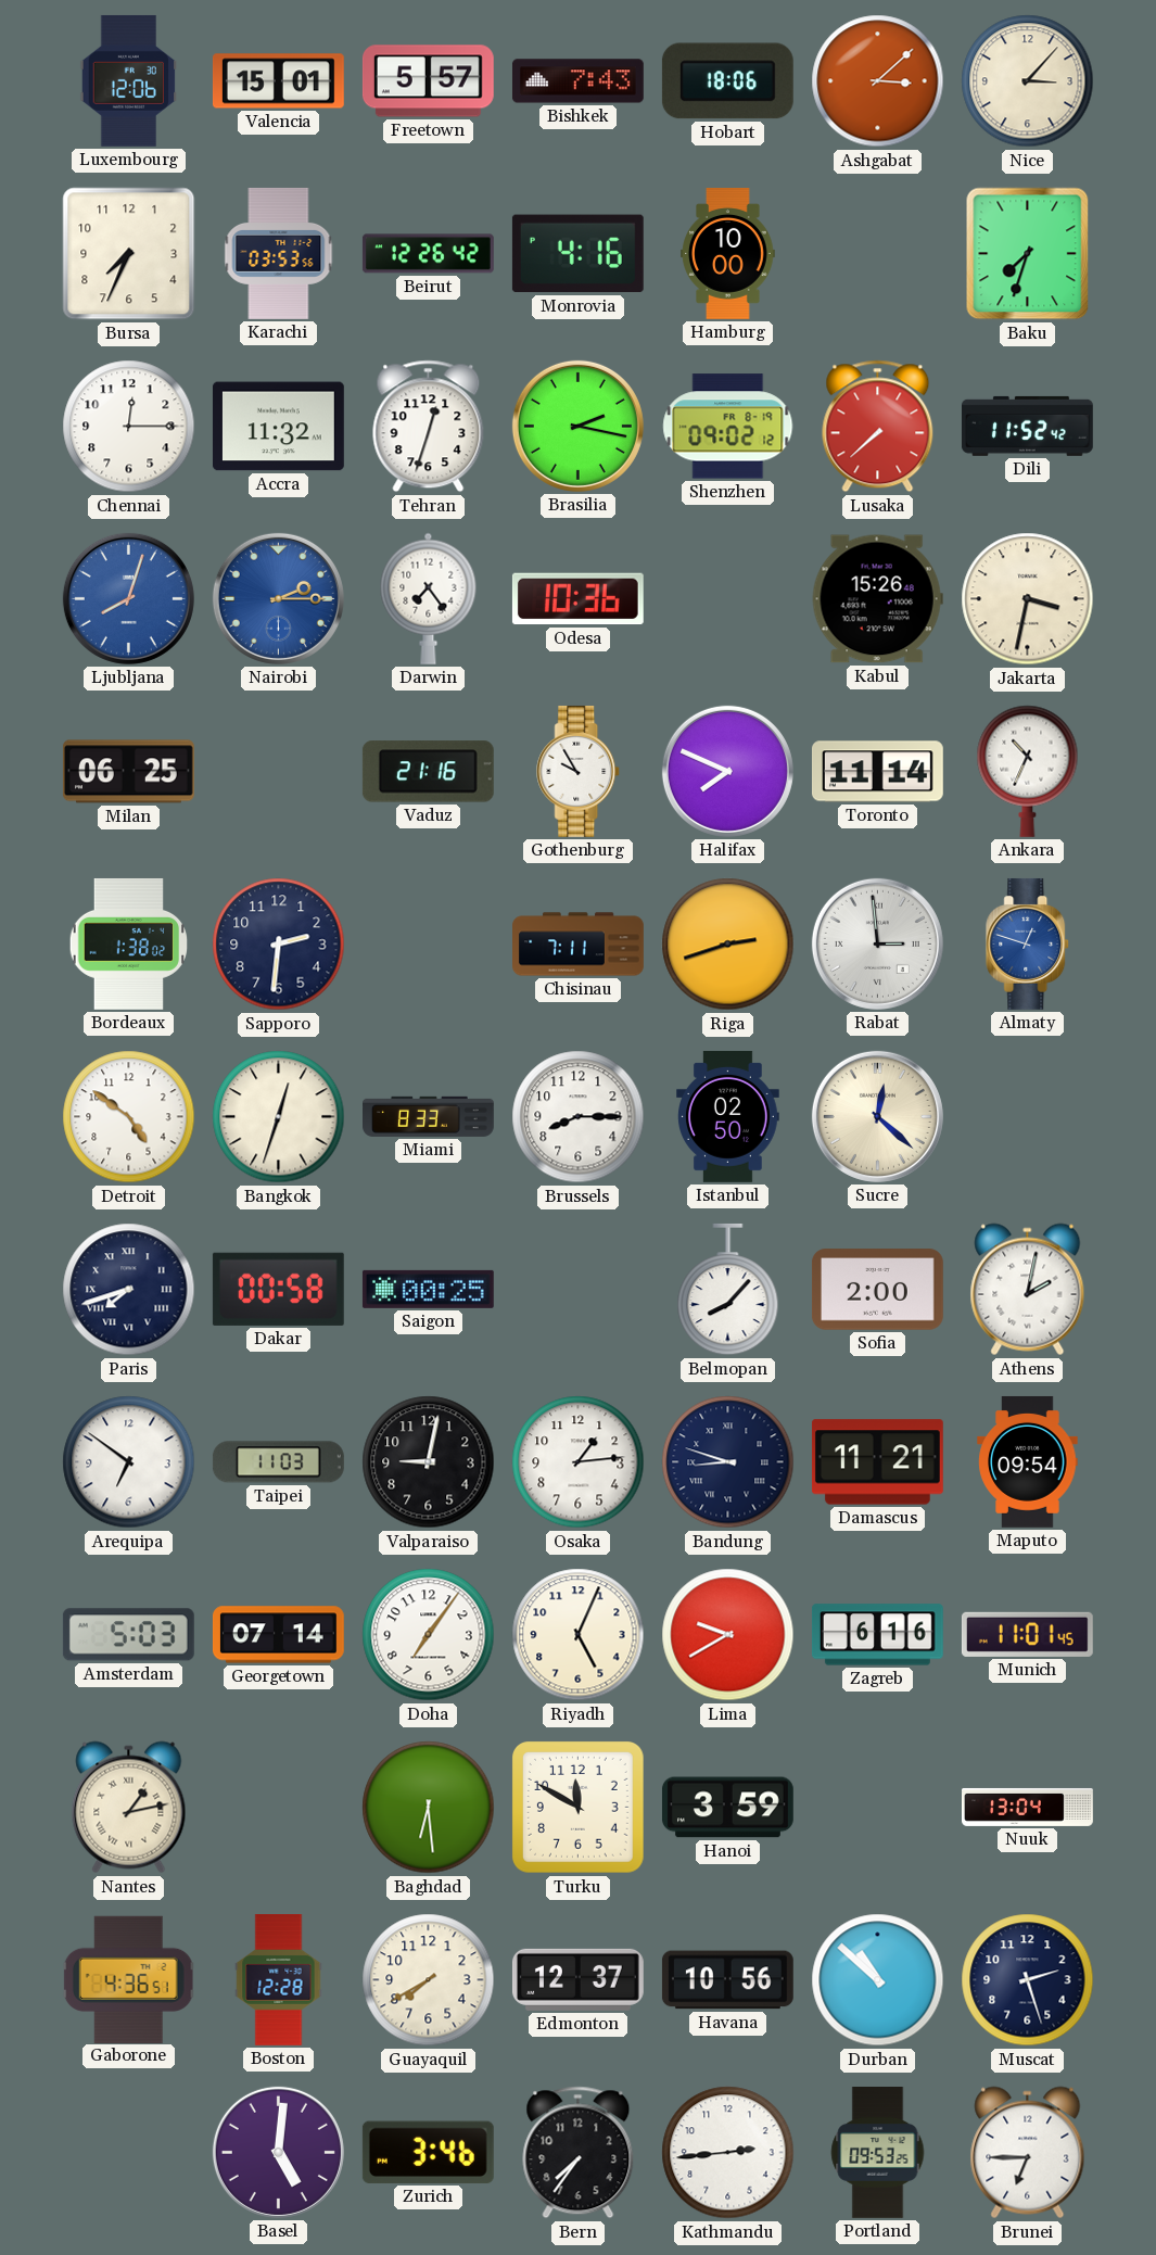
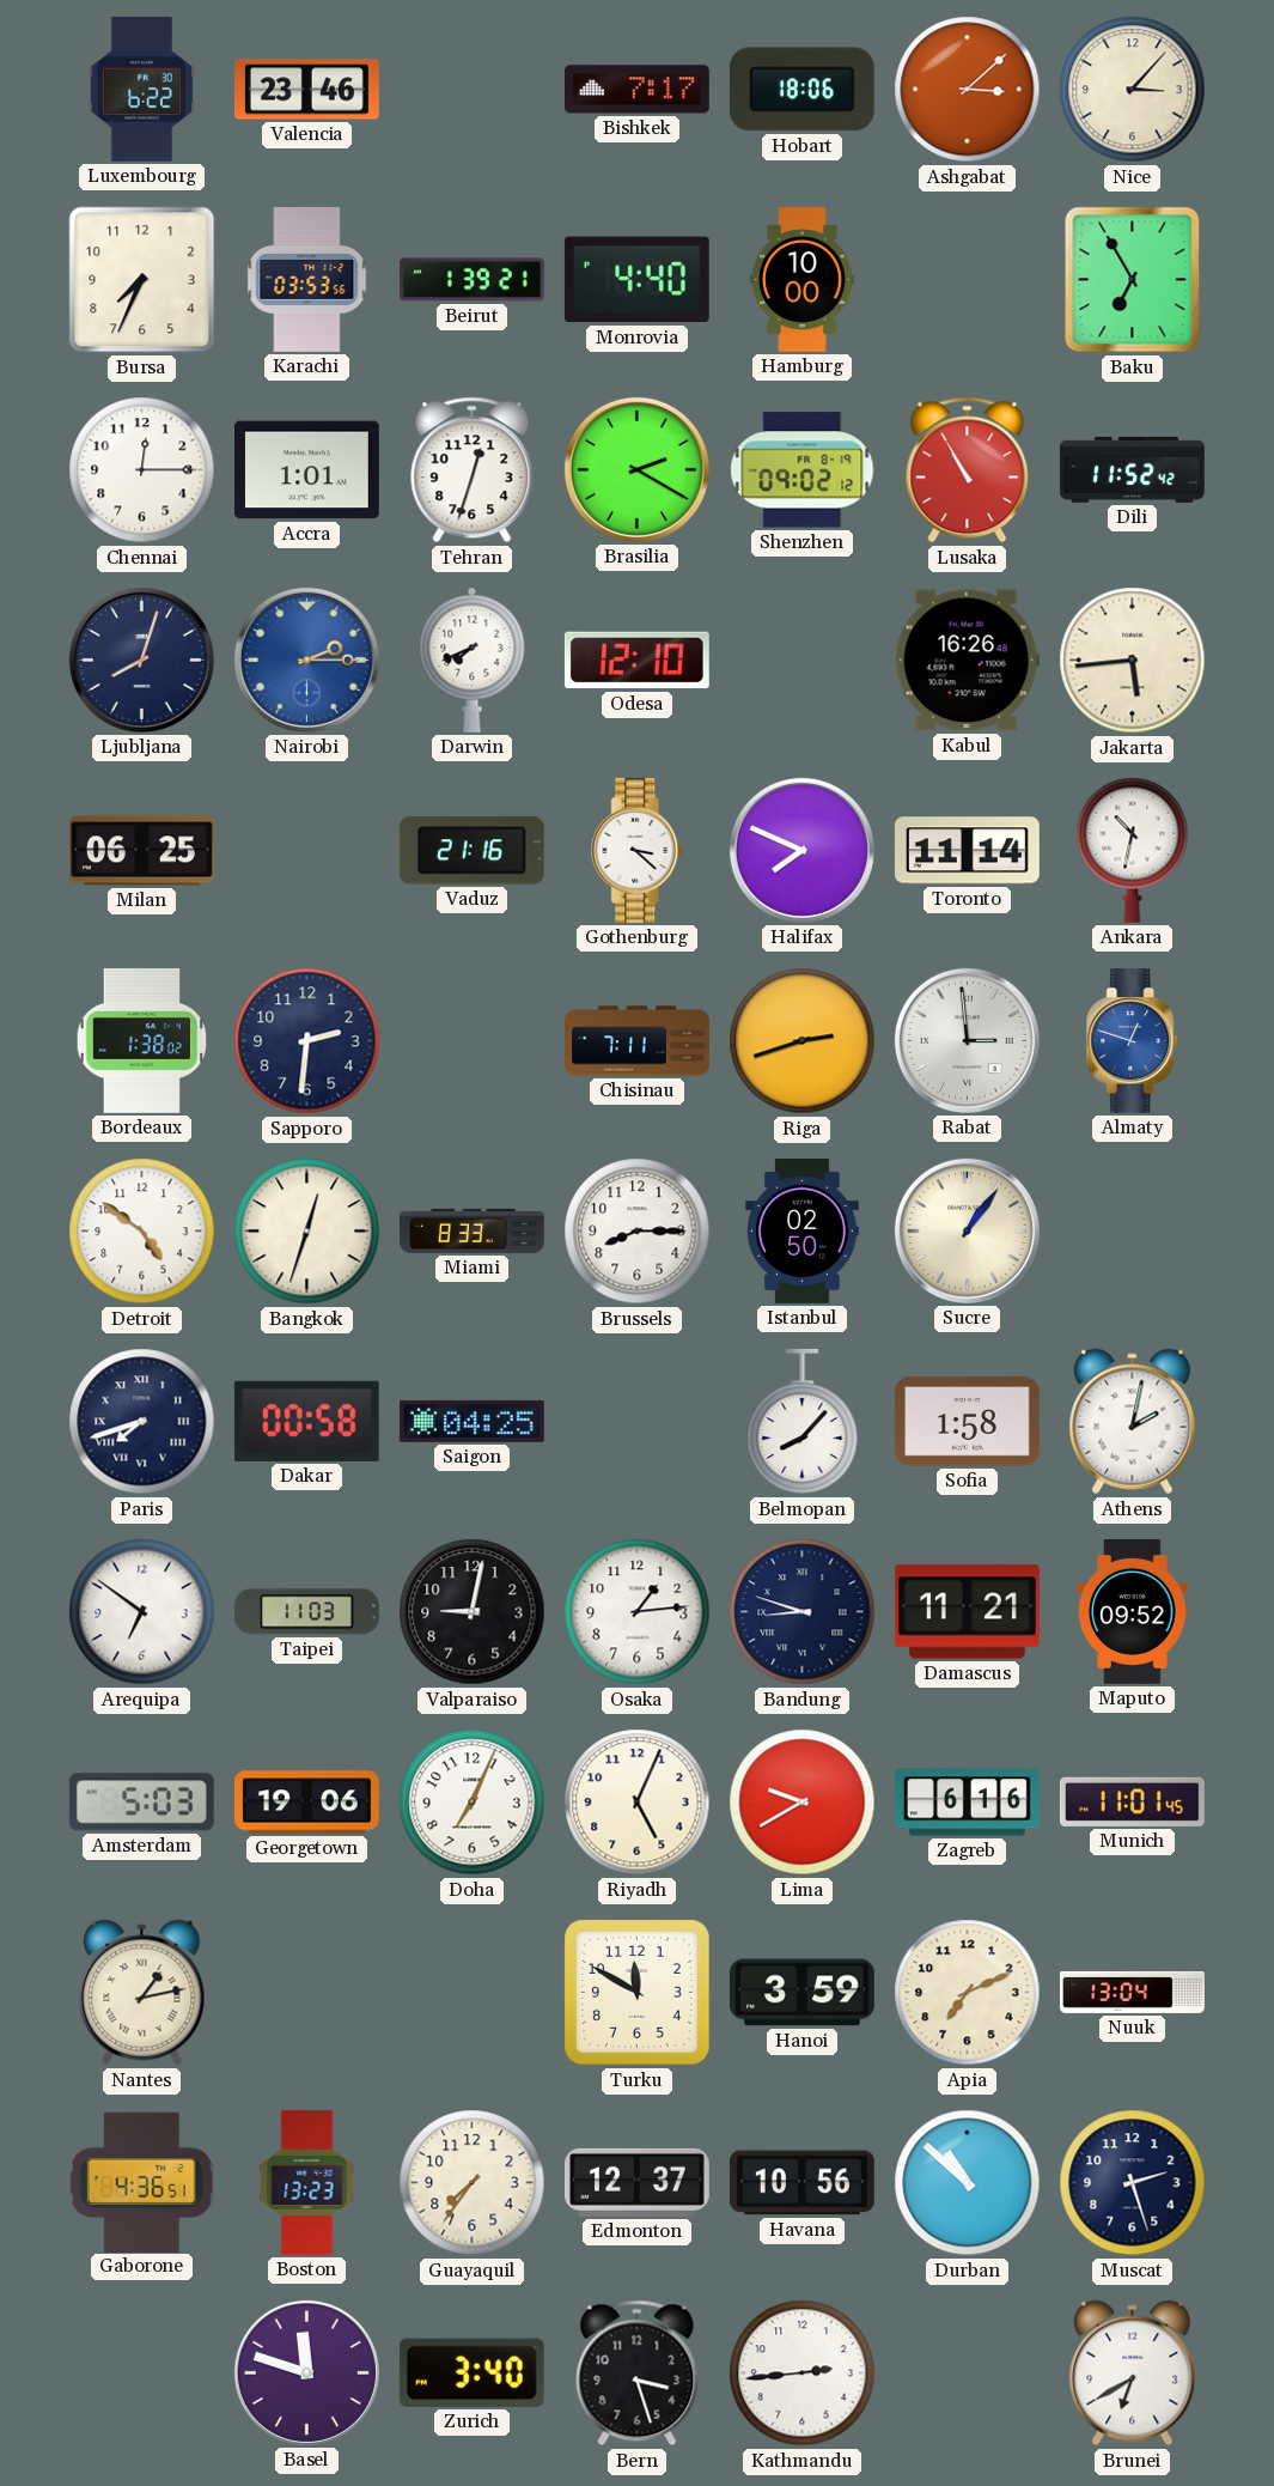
Luxembourg: 12:06 -> 6:22 (142, 89)
Valencia: 15:01 -> 23:46 (306, 90)
Freetown: 5:57 -> none (428, 81)
Bishkek: 7:43 -> 7:17 (636, 90)
Beirut: 12:26 -> 1:39 (471, 280)
Monrovia: 4:16 -> 4:40 (636, 280)
Baku: 7:33 -> 6:55 (1133, 280)
Accra: 11:32 -> 1:01 (306, 470)
Brasilia: 2:17 -> 2:20 (636, 469)
Lusaka: 7:38 -> 10:55 (968, 470)
Ljubljana dial: blue -> navy (141, 660)
Darwin: 7:24 -> 7:41 (473, 660)
Odesa: 10:36 -> 12:10 (636, 661)
Kabul: 15:26 -> 16:26 (967, 661)
Jakarta: 3:32 -> 5:44 (1133, 661)
Gothenburg: 9:55 -> 3:22 (638, 850)
Ankara: 10:34 -> 10:32 (1133, 850)
Sucre: 12:22 -> 1:06 (967, 1230)
Saigon: 00:25 -> 04:25 (471, 1421)
Sofia: 2:00 -> 1:58 (967, 1422)
Maputo: 09:54 -> 09:52 (1133, 1612)
Georgetown: 07:14 -> 19:06 (306, 1803)
Doha: 7:06 -> 7:04 (473, 1803)
Baghdad: 6:29 -> none (429, 1808)
Apia: none -> 7:11 (968, 1993)
Boston: 12:28 -> 13:23 (307, 2183)
Guayaquil: 7:40 -> 7:36 (473, 2183)
Basel: 5:01 -> 11:48 (306, 2372)
Zurich: 3:46 -> 3:40 (471, 2372)
Bern: 7:36 -> 3:27 (638, 2373)
Portland: 09:53 -> none (878, 2153)
Brunei: 6:45 -> 6:40 (1133, 2373)
